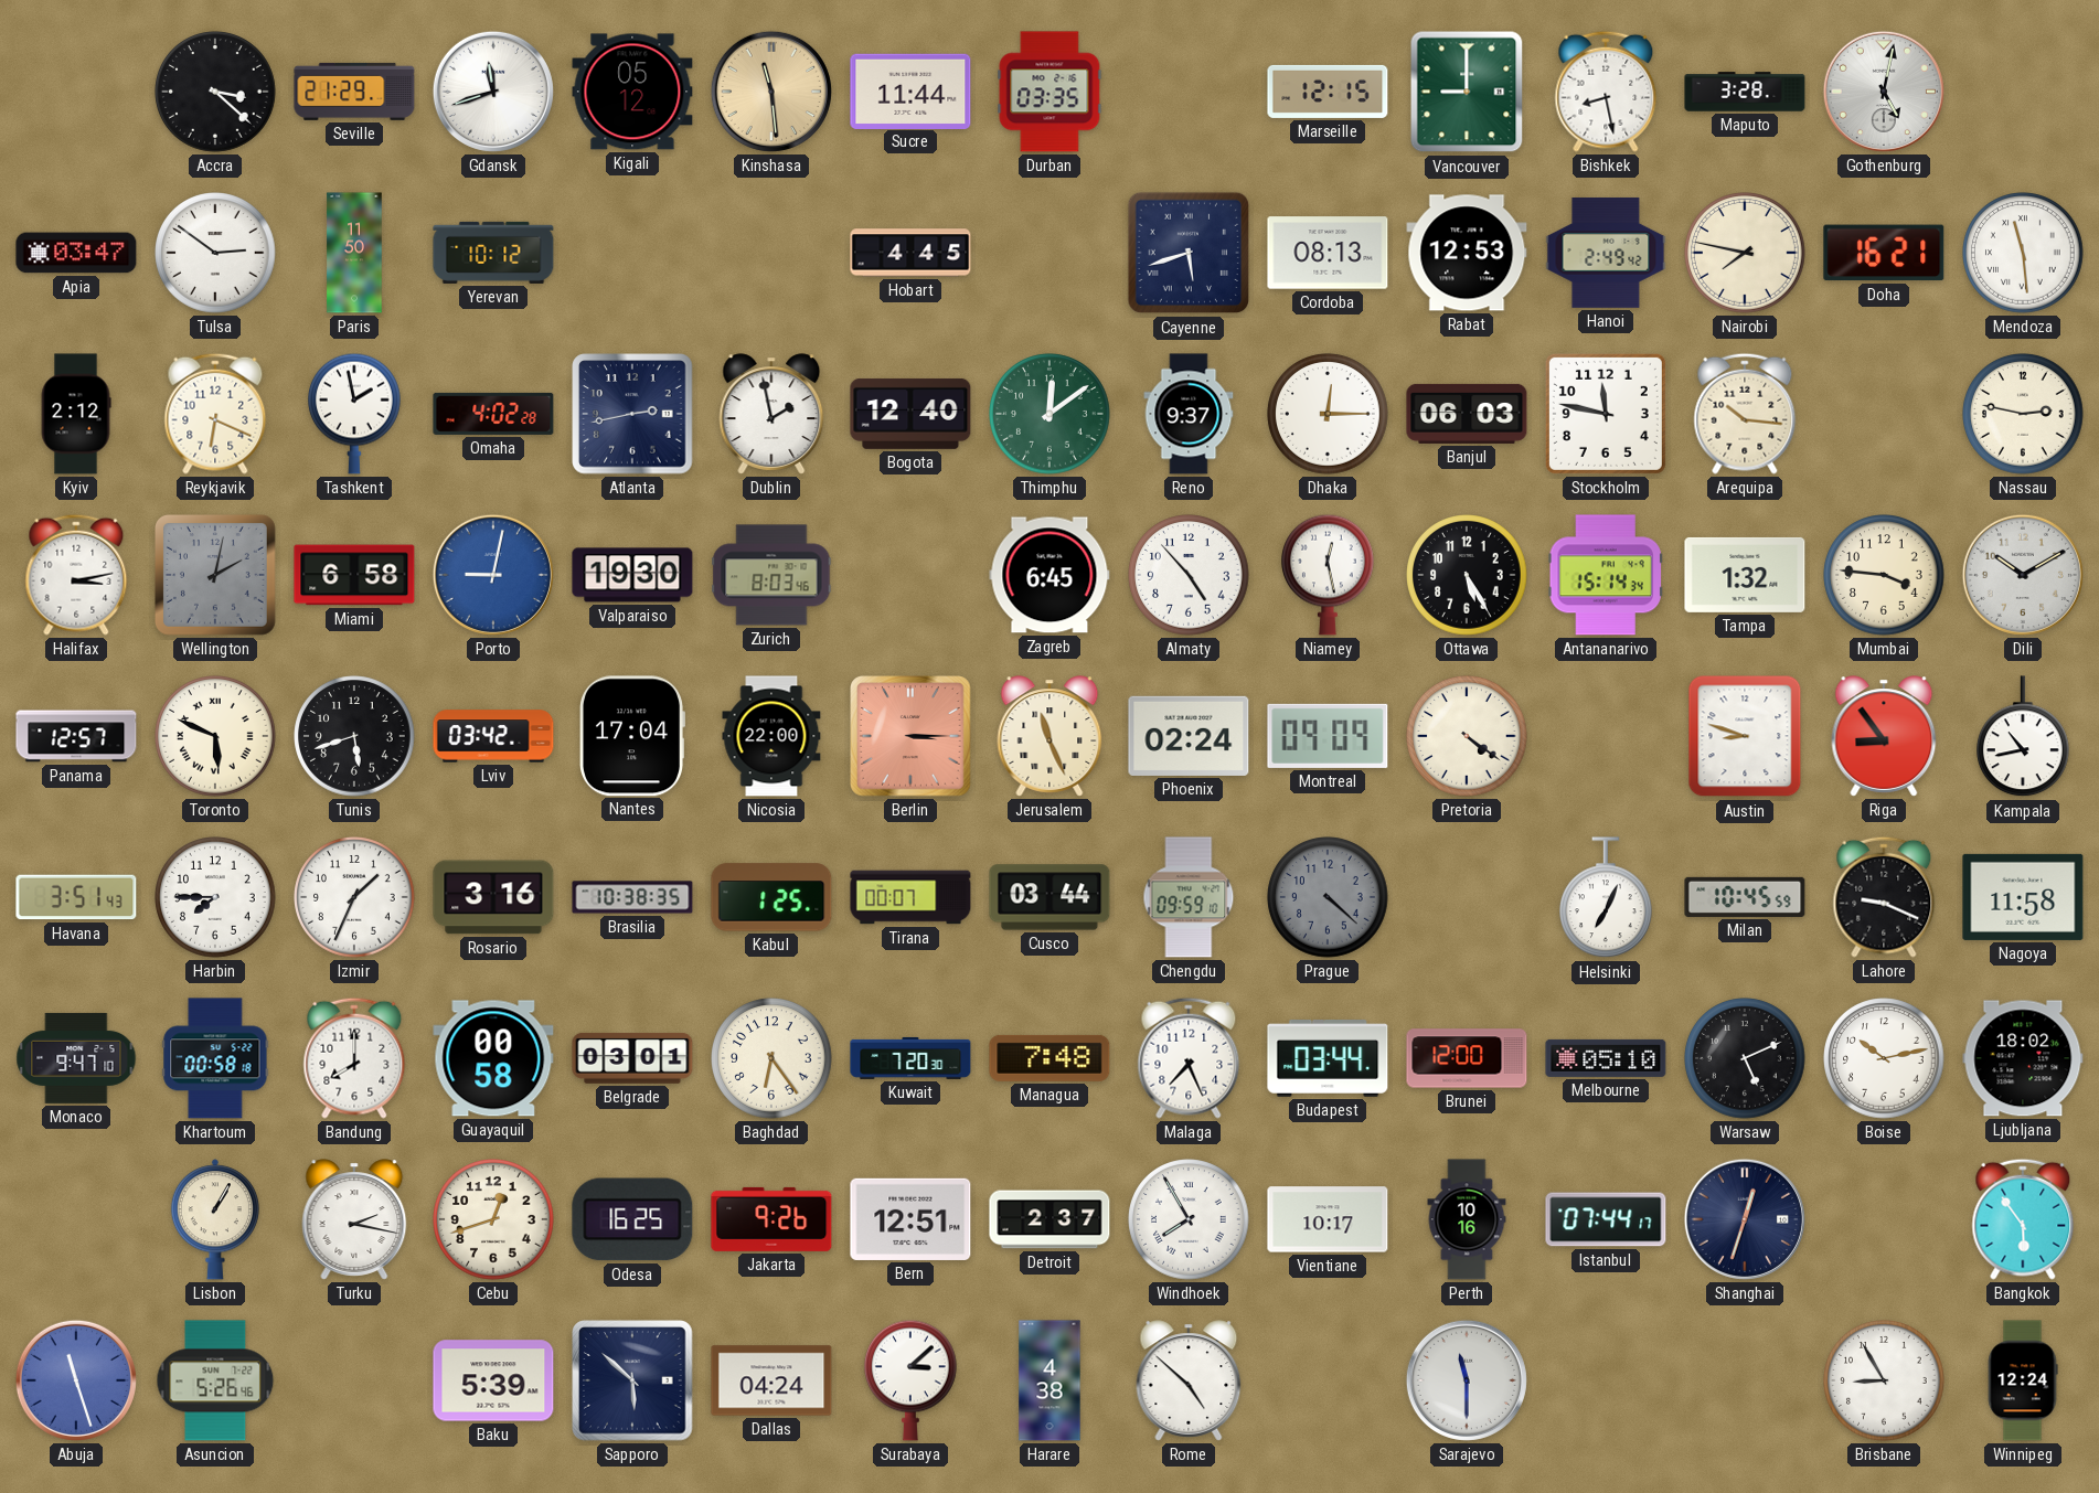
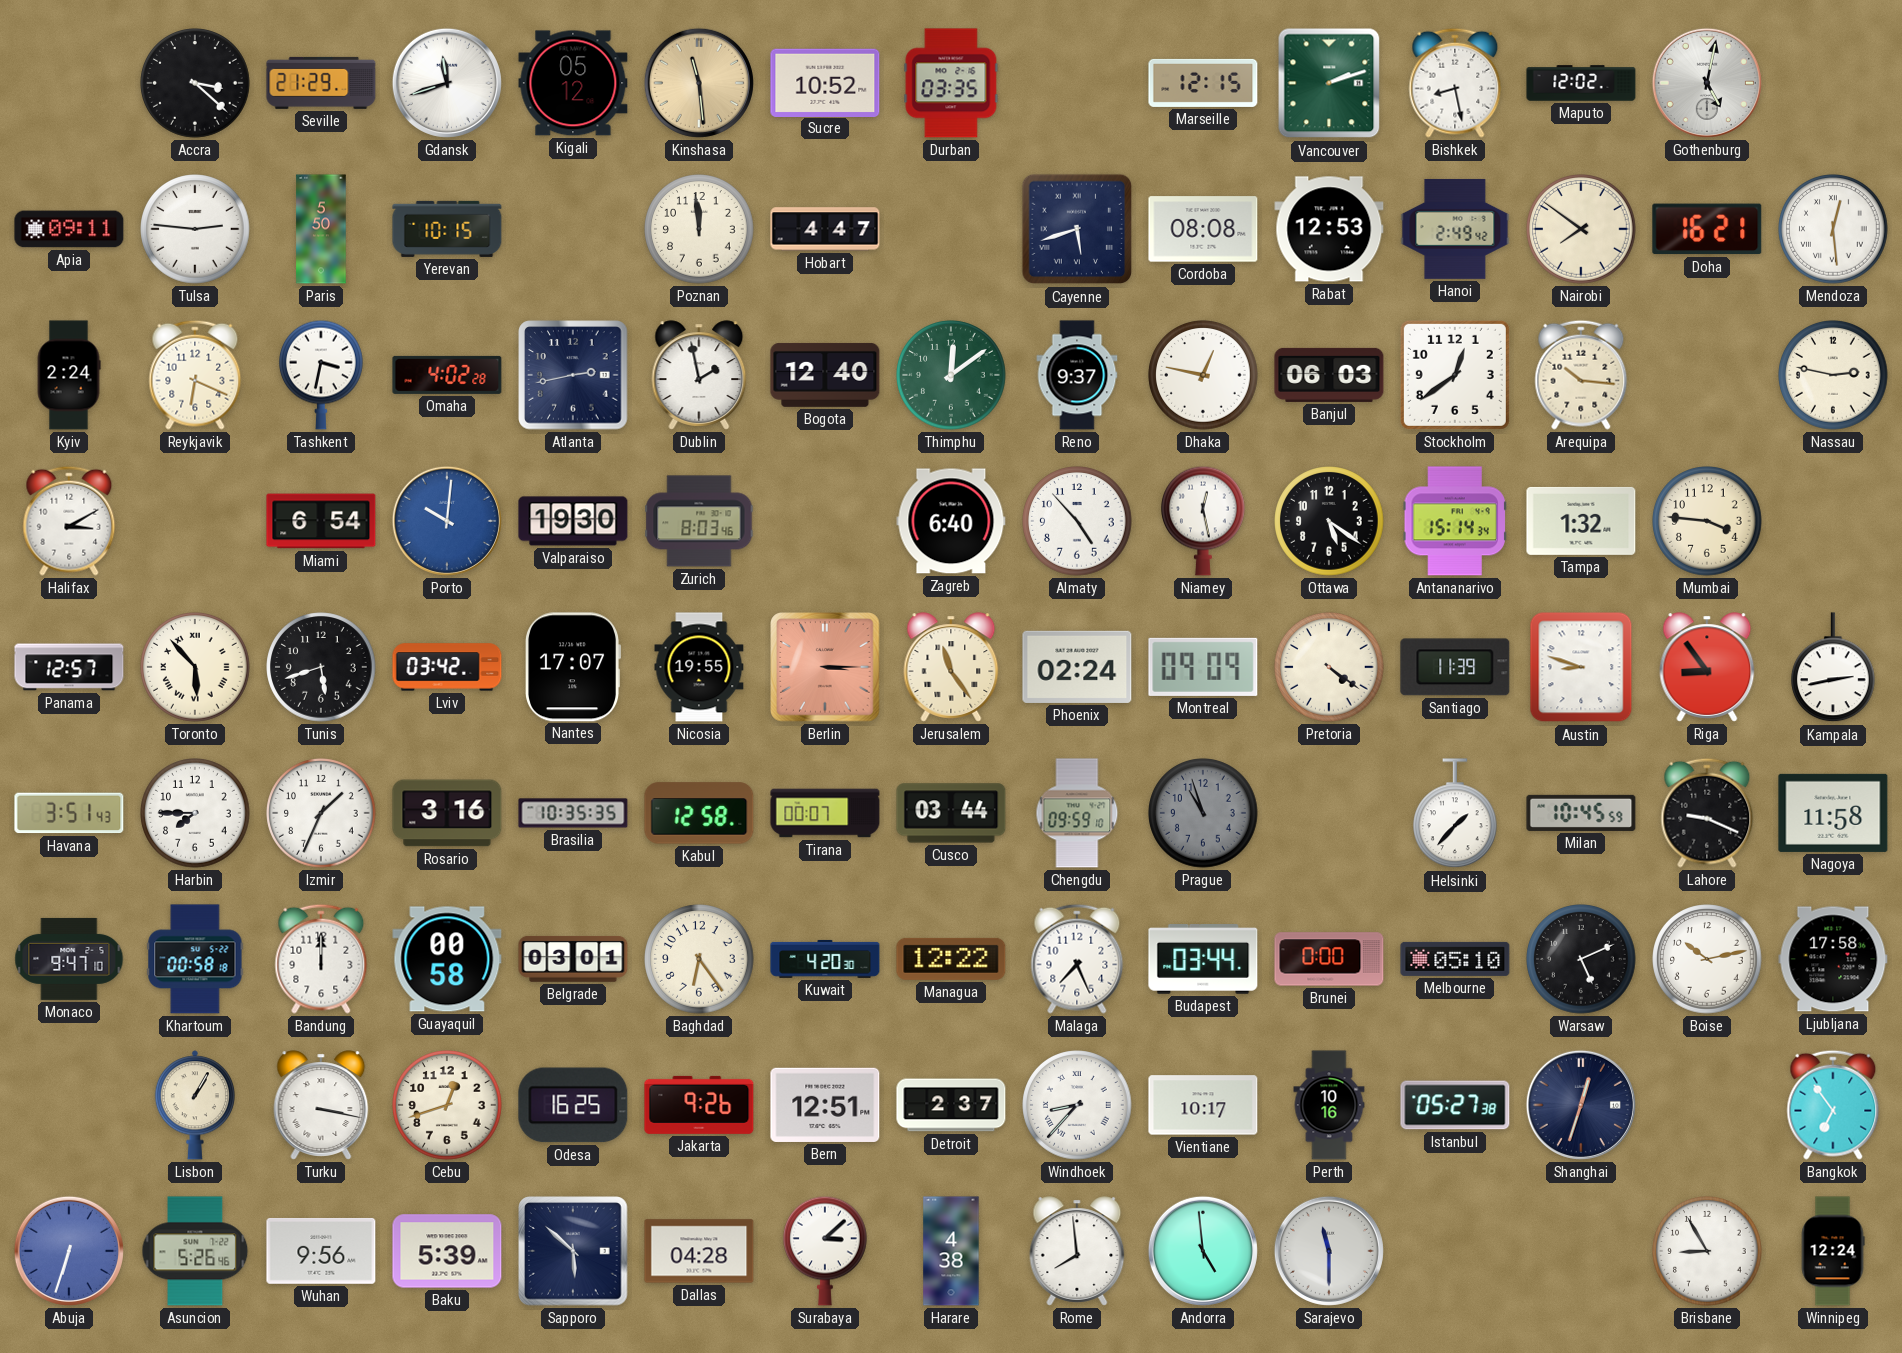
Sucre: 11:44 -> 10:52 (825, 82)
Vancouver: 9:00 -> 2:12 (1329, 83)
Maputo: 3:28 -> 12:02 (1581, 83)
Apia: 03:47 -> 09:11 (69, 229)
Tulsa: 2:51 -> 2:46 (195, 229)
Paris: 11:50 -> 5:50 (321, 229)
Yerevan: 10:12 -> 10:15 (447, 229)
Poznan: none -> 11:59 (699, 229)
Hobart: 4:45 -> 4:47 (825, 229)
Cordoba: 08:13 -> 08:08 (1203, 229)
Nairobi: 7:47 -> 7:51 (1581, 229)
Mendoza: 11:29 -> 12:29 (1833, 229)
Kyiv: 2:12 -> 2:24 (69, 375)
Tashkent: 1:58 -> 3:32 (322, 375)
Dhaka: 12:15 -> 12:47 (1203, 375)
Stockholm: 11:47 -> 12:39 (1455, 375)
Halifax: 3:13 -> 3:10 (69, 521)
Wellington: 2:02 -> none (215, 575)
Miami: 6:58 -> 6:54 (321, 521)
Porto: 9:02 -> 10:01 (447, 521)
Zagreb: 6:45 -> 6:40 (951, 521)
Ottawa: 5:25 -> 5:21 (1329, 521)
Dili: 10:10 -> none (2023, 575)
Toronto: 5:49 -> 5:53 (195, 667)
Nantes: 17:04 -> 17:07 (573, 667)
Nicosia: 22:00 -> 19:55 (699, 667)
Jerusalem: 11:26 -> 11:24 (951, 667)
Santiago: none -> 11:39 (1455, 667)
Kampala: 10:43 -> 2:43 (1834, 668)
Brasilia: 10:38 -> 10:35 (573, 813)
Kabul: 1:25 -> 12:58 (699, 813)
Prague: 4:22 -> 10:57 (1203, 813)
Helsinki: 7:04 -> 1:37 (1456, 814)
Bandung: 8:00 -> 12:00 (321, 959)
Kuwait: 7:20 -> 4:20 (825, 959)
Managua: 7:48 -> 12:22 (951, 959)
Brunei: 12:00 -> 0:00 (1329, 959)
Ljubljana: 18:02 -> 17:58 (1833, 959)
Turku: 2:17 -> 3:17 (321, 1105)
Windhoek: 7:55 -> 8:37 (1077, 1105)
Istanbul: 07:44 -> 05:27 (1455, 1105)
Bangkok: 5:54 -> 6:54 (1833, 1105)
Abuja: 11:27 -> 6:33 (69, 1251)
Wuhan: none -> 9:56 (321, 1251)
Dallas: 04:24 -> 04:28 (699, 1251)
Rome: 4:52 -> 7:59 (1077, 1251)
Andorra: none -> 4:59 (1203, 1251)
